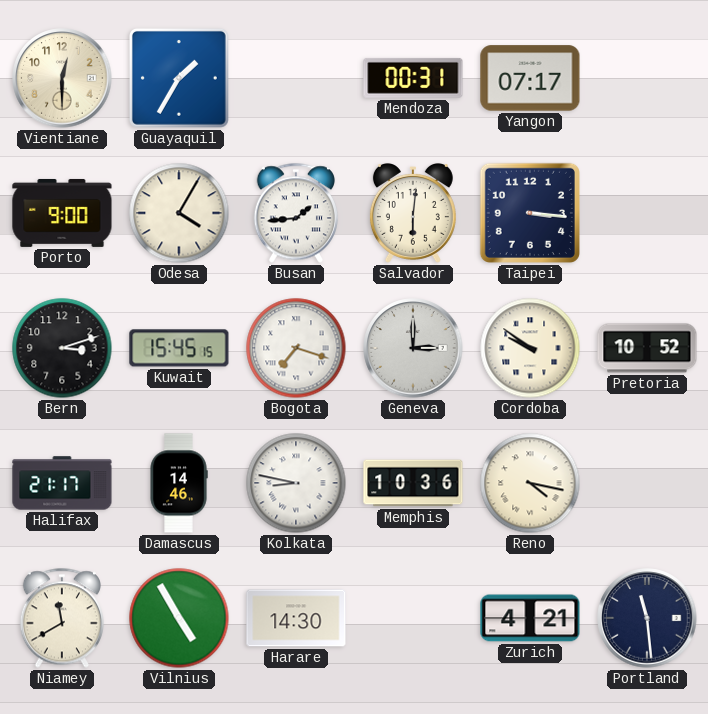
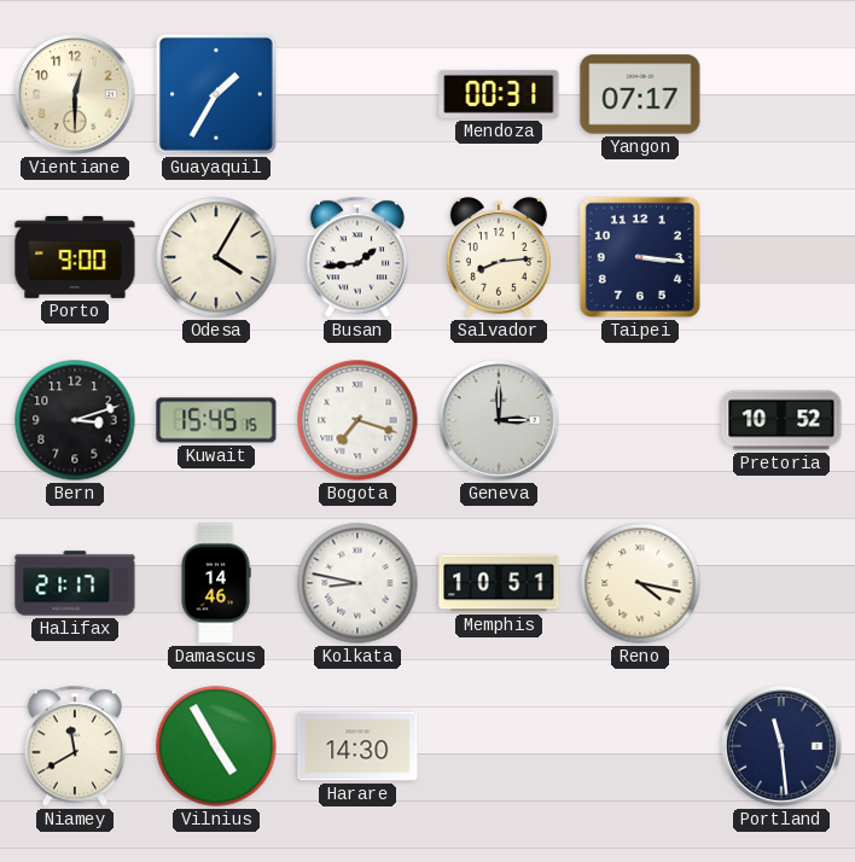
Salvador: 6:01 -> 8:14 (499, 258)
Cordoba: 9:51 -> none (530, 348)
Memphis: 10:36 -> 10:51 (499, 583)
Zurich: 4:21 -> none (530, 618)
